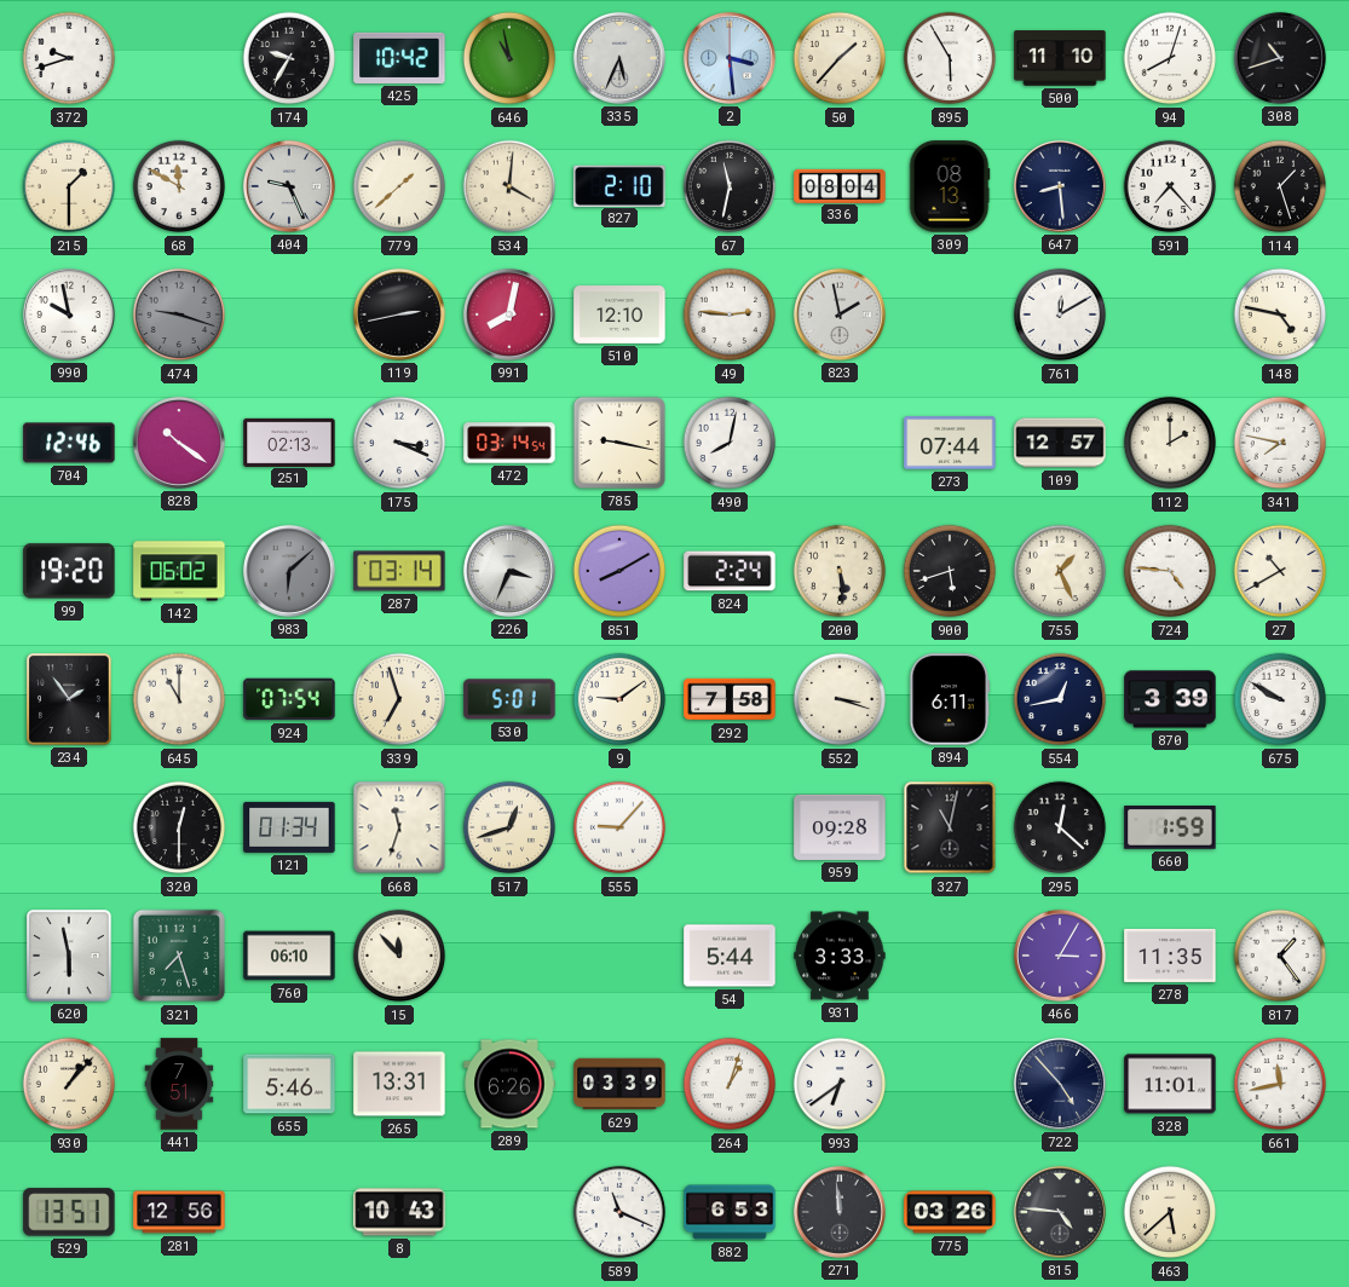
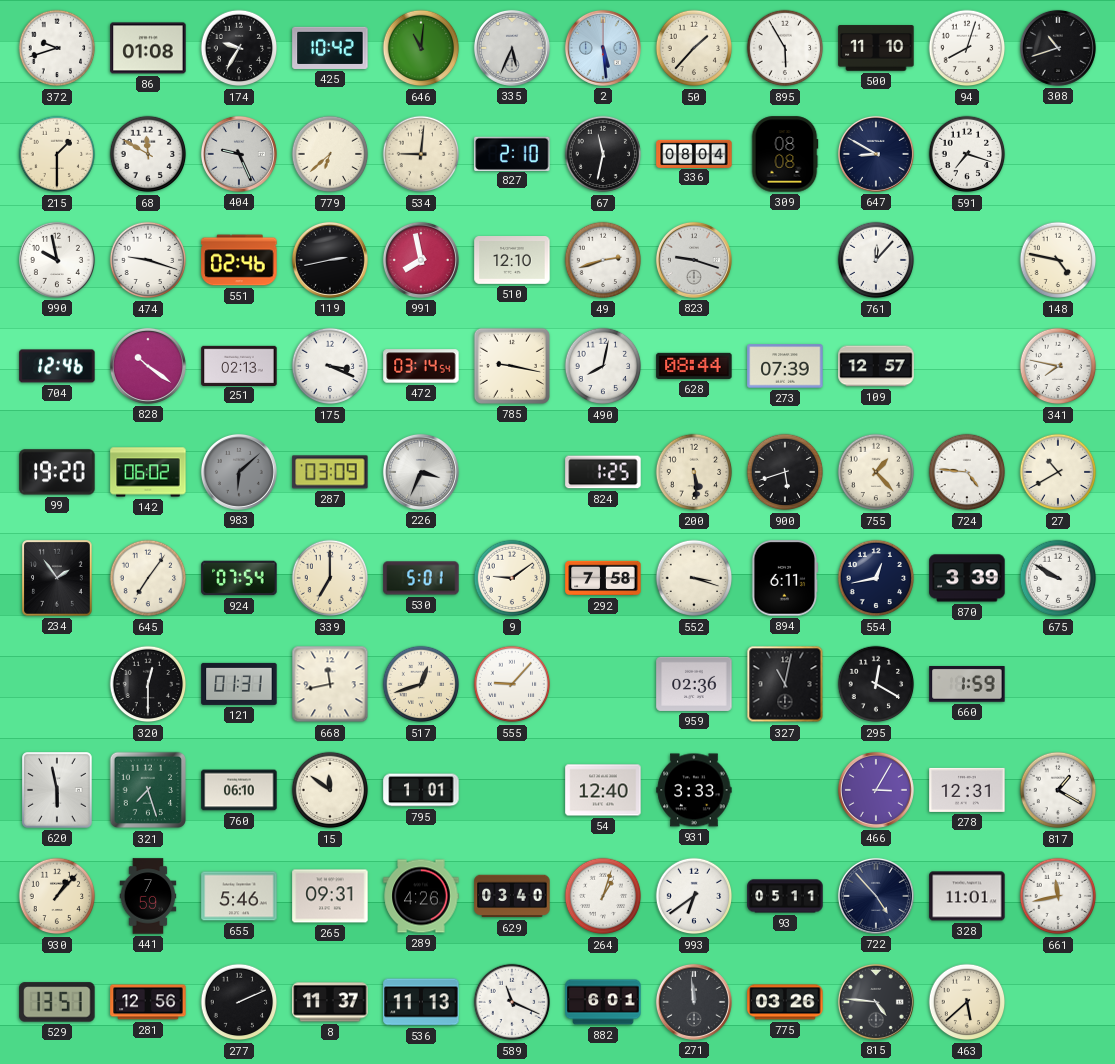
86: none -> 01:08 (148, 48)
646: 10:58 -> 11:01 (421, 48)
2: 3:29 -> 5:29 (603, 48)
779: 1:38 -> 6:38 (330, 154)
534: 4:01 -> 9:01 (421, 154)
309: 08:13 -> 08:08 (785, 154)
647: 8:29 -> 8:50 (876, 154)
591: 7:23 -> 7:18 (967, 154)
114: 1:27 -> none (1280, 186)
474 dial: grey -> white (148, 260)
551: none -> 02:46 (239, 260)
991: 8:02 -> 7:58 (421, 260)
49: 2:46 -> 2:42 (603, 260)
823: 1:58 -> 9:18 (694, 260)
761: 12:10 -> 12:07 (876, 260)
628: none -> 08:44 (694, 366)
273: 07:44 -> 07:39 (785, 366)
112: 2:00 -> none (1170, 443)
287: 03:14 -> 03:09 (330, 472)
851: 8:10 -> none (619, 571)
824: 2:24 -> 1:25 (603, 472)
755: 1:26 -> 1:23 (876, 472)
645: 11:00 -> 7:06 (148, 578)
339: 6:57 -> 7:00 (330, 578)
121: 01:34 -> 01:31 (239, 684)
668: 11:33 -> 11:43 (330, 684)
959: 09:28 -> 02:36 (694, 684)
295: 12:22 -> 12:20 (876, 684)
15: 11:53 -> 11:51 (330, 790)
795: none -> 1:01 (421, 790)
54: 5:44 -> 12:40 (603, 790)
278: 11:35 -> 12:31 (967, 790)
817: 1:24 -> 1:20 (1058, 790)
441: 7:51 -> 7:59 (148, 896)
265: 13:31 -> 09:31 (330, 896)
289: 6:26 -> 4:26 (421, 896)
629: 03:39 -> 03:40 (512, 896)
93: none -> 05:11 (785, 896)
277: none -> 2:11 (239, 1002)
8: 10:43 -> 11:37 (330, 1002)
536: none -> 11:13 (421, 1002)
882: 6:53 -> 6:01 (603, 1002)
